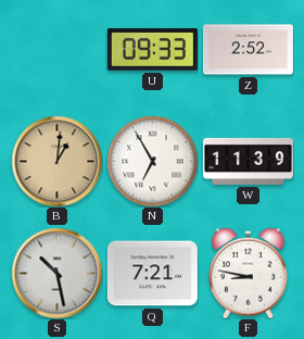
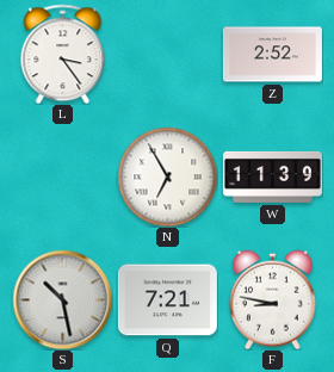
L: none -> 3:24 (63, 54)
U: 09:33 -> none (152, 50)
B: 1:01 -> none (56, 161)
